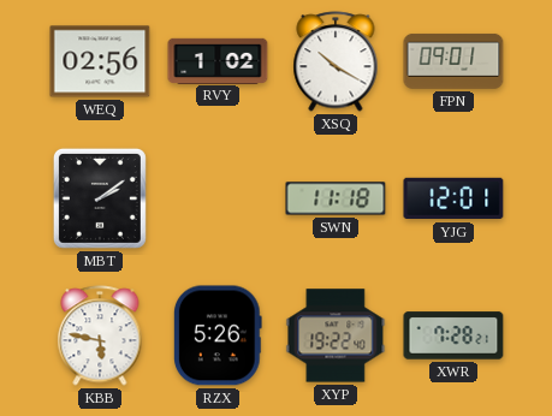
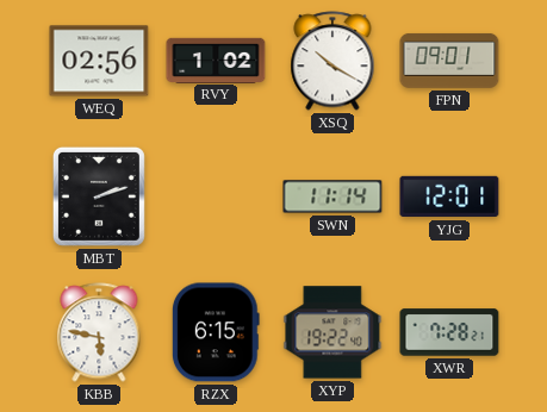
MBT: 2:09 -> 2:12 (99, 196)
SWN: 11:18 -> 11:14 (332, 196)
RZX: 5:26 -> 6:15 (216, 332)
